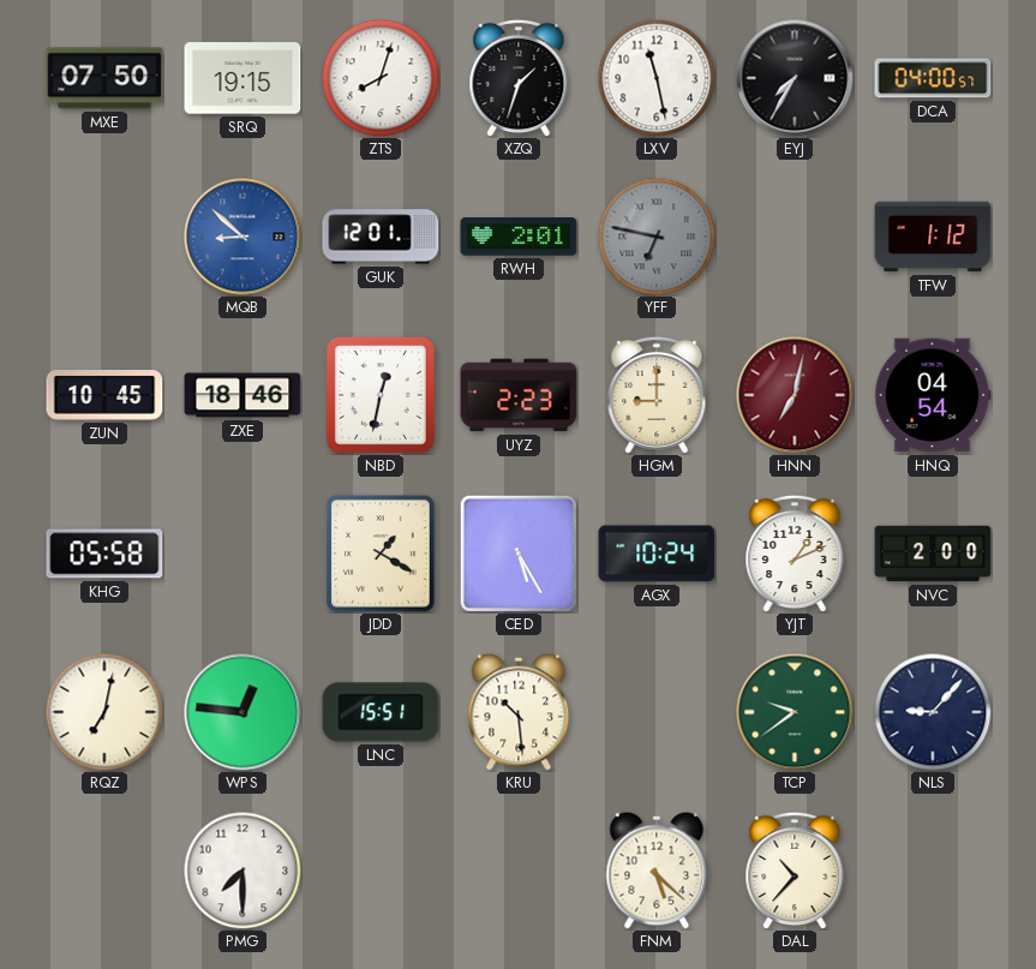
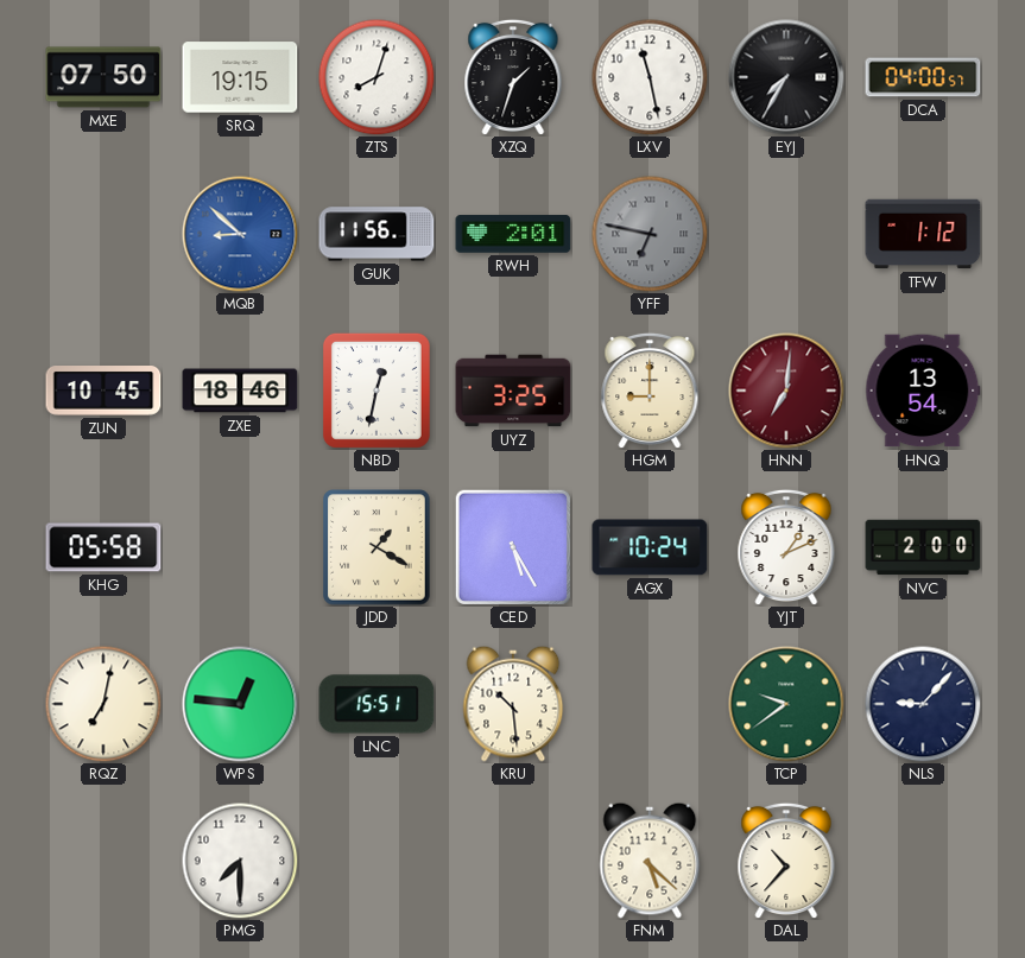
GUK: 12:01 -> 11:56 (377, 234)
UYZ: 2:23 -> 3:25 (513, 391)
HNN: 7:02 -> 7:01 (786, 391)
HNQ: 04:54 -> 13:54 (923, 391)
